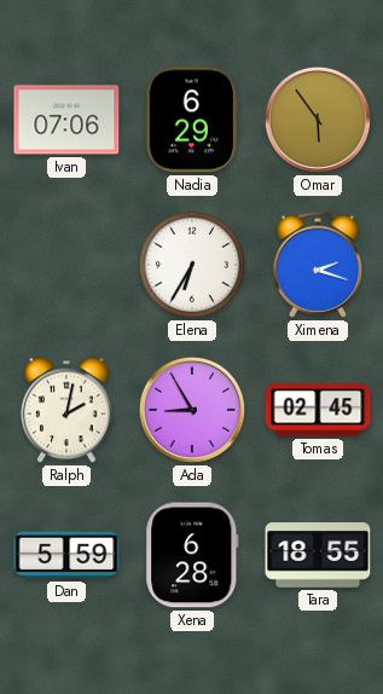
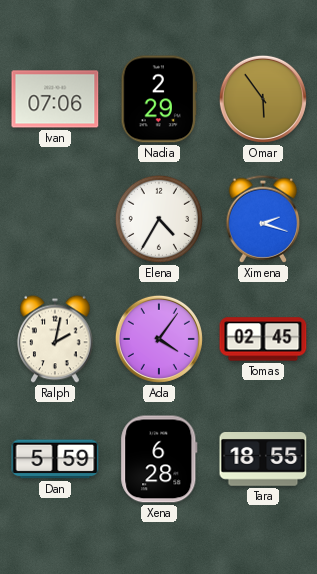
Nadia: 6:29 -> 2:29 (158, 99)
Elena: 6:35 -> 4:35 (159, 219)
Ada: 8:55 -> 4:06 (159, 339)
